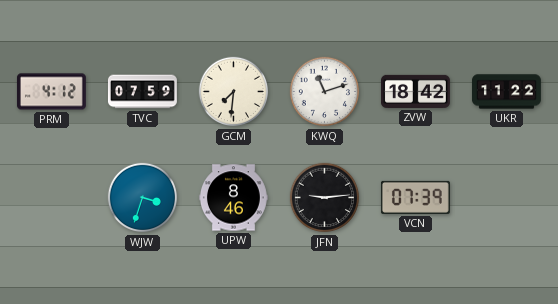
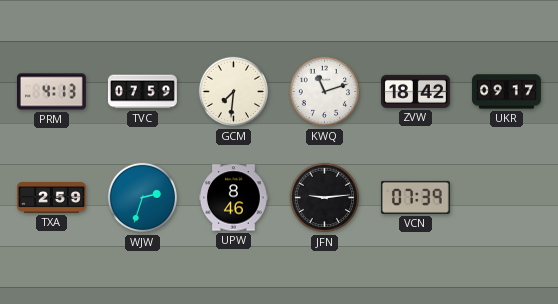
PRM: 4:12 -> 4:13 (51, 92)
UKR: 11:22 -> 09:17 (506, 92)
TXA: none -> 2:59 (52, 198)
WJW: 3:33 -> 2:33 (143, 198)
